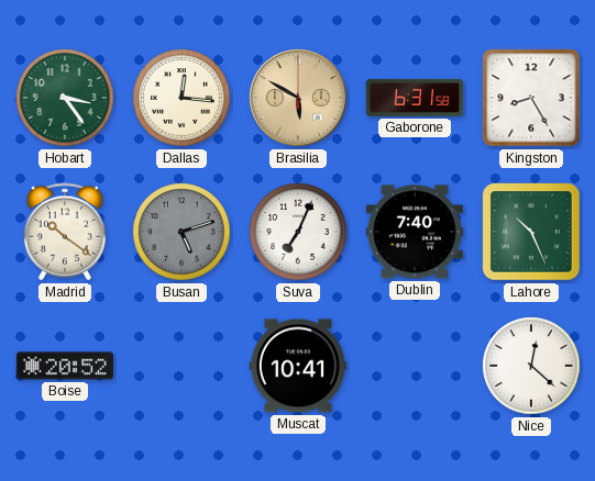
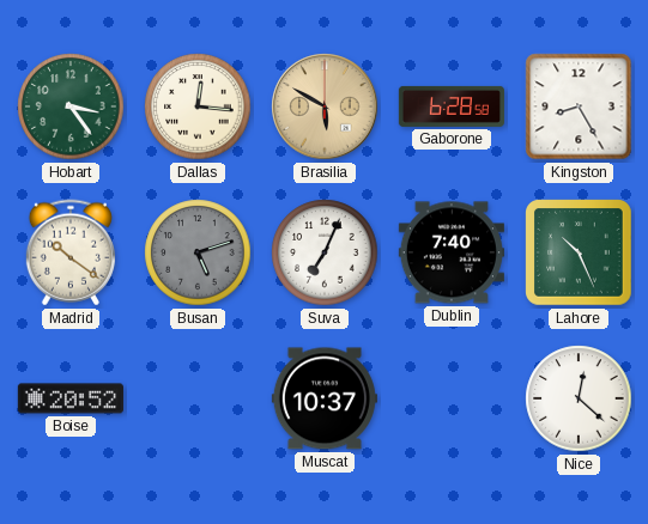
Gaborone: 6:31 -> 6:28 (452, 106)
Muscat: 10:41 -> 10:37 (325, 398)
